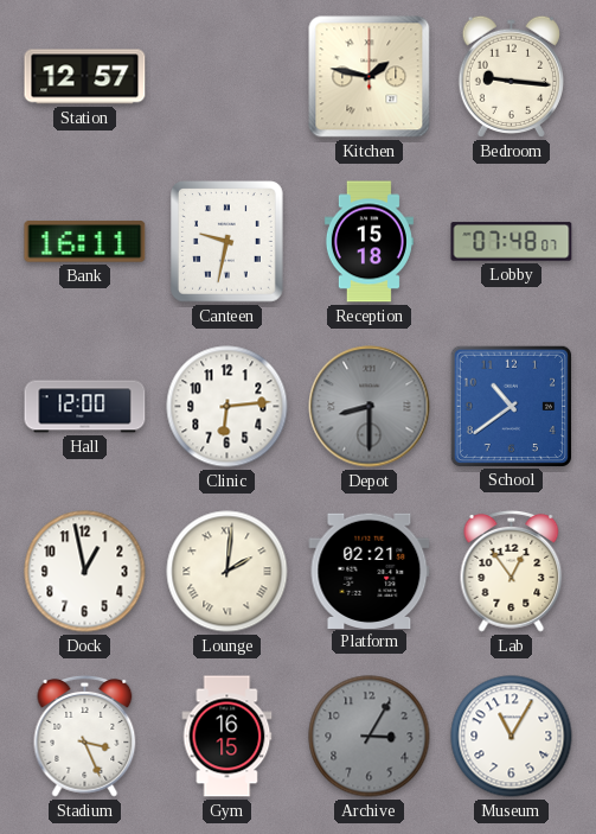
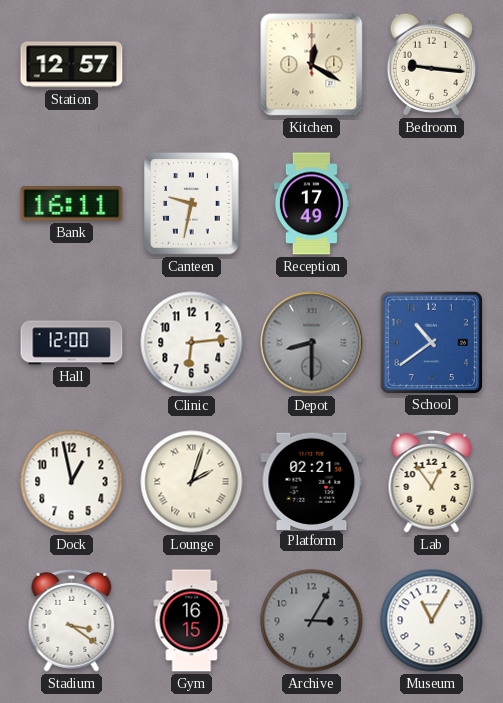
Kitchen: 1:47 -> 12:20 (312, 65)
Reception: 15:18 -> 17:49 (311, 204)
Lobby: 07:48 -> none (512, 242)
Lounge: 2:01 -> 2:03 (192, 482)
Stadium: 3:26 -> 3:21 (72, 620)
